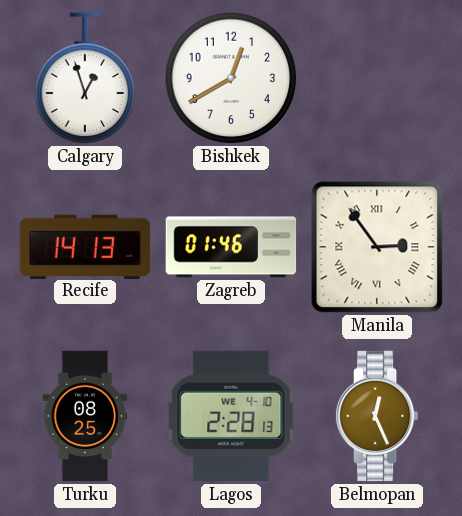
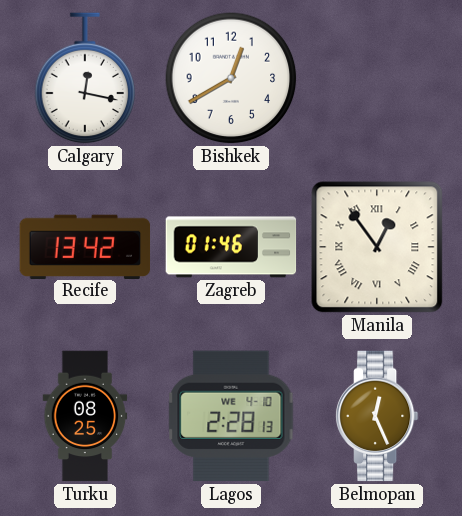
Calgary: 12:57 -> 12:17 (85, 78)
Recife: 14:13 -> 13:42 (85, 246)
Manila: 2:54 -> 12:54 (377, 247)
